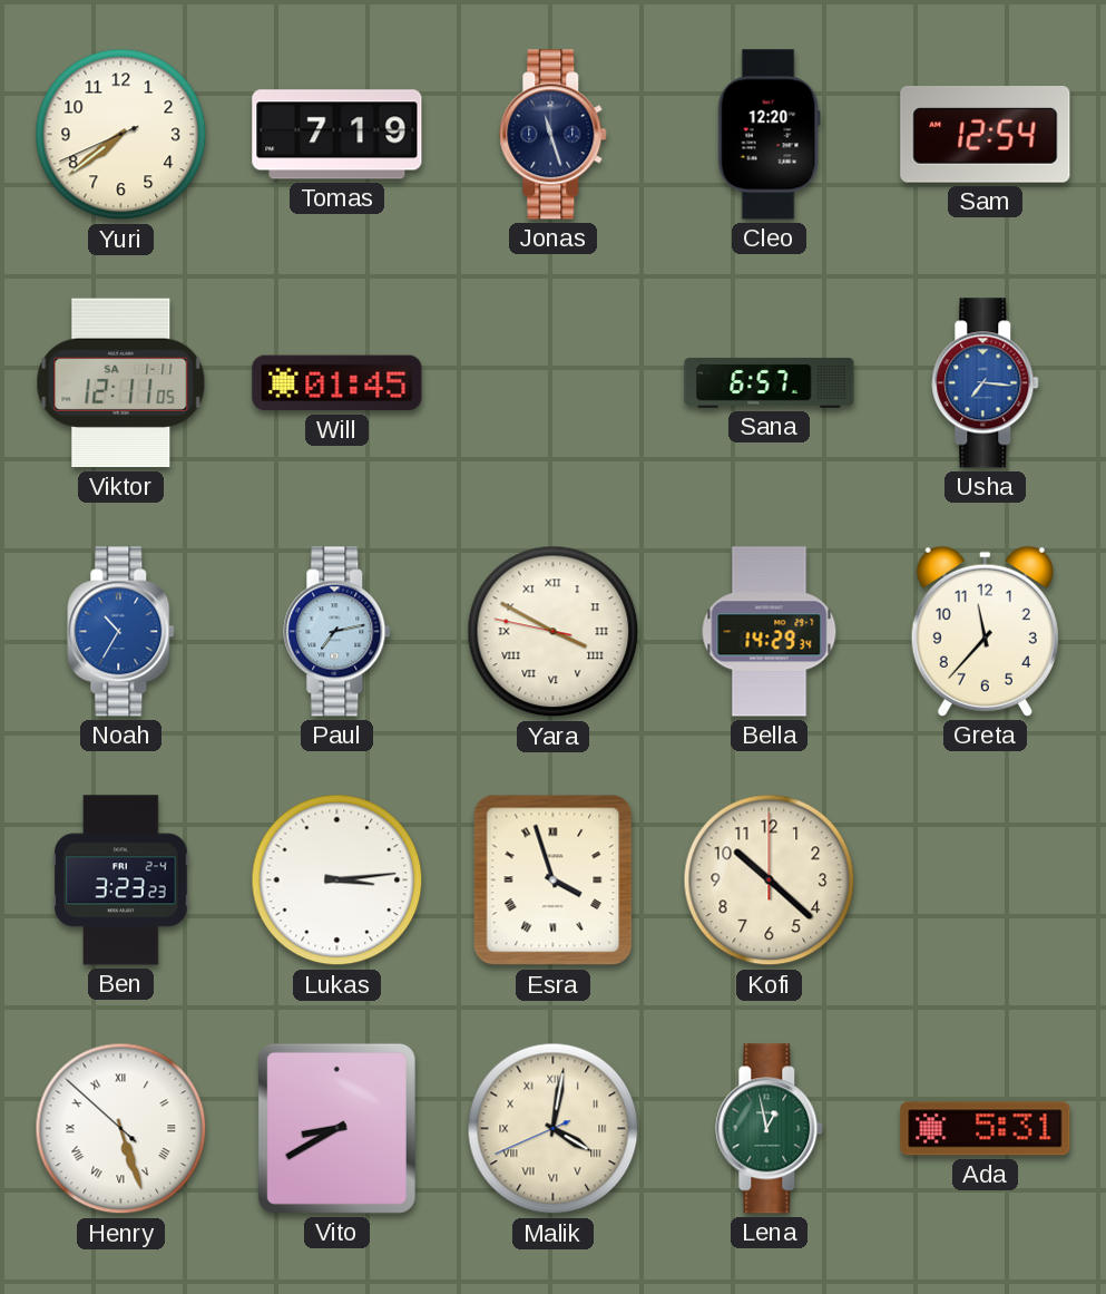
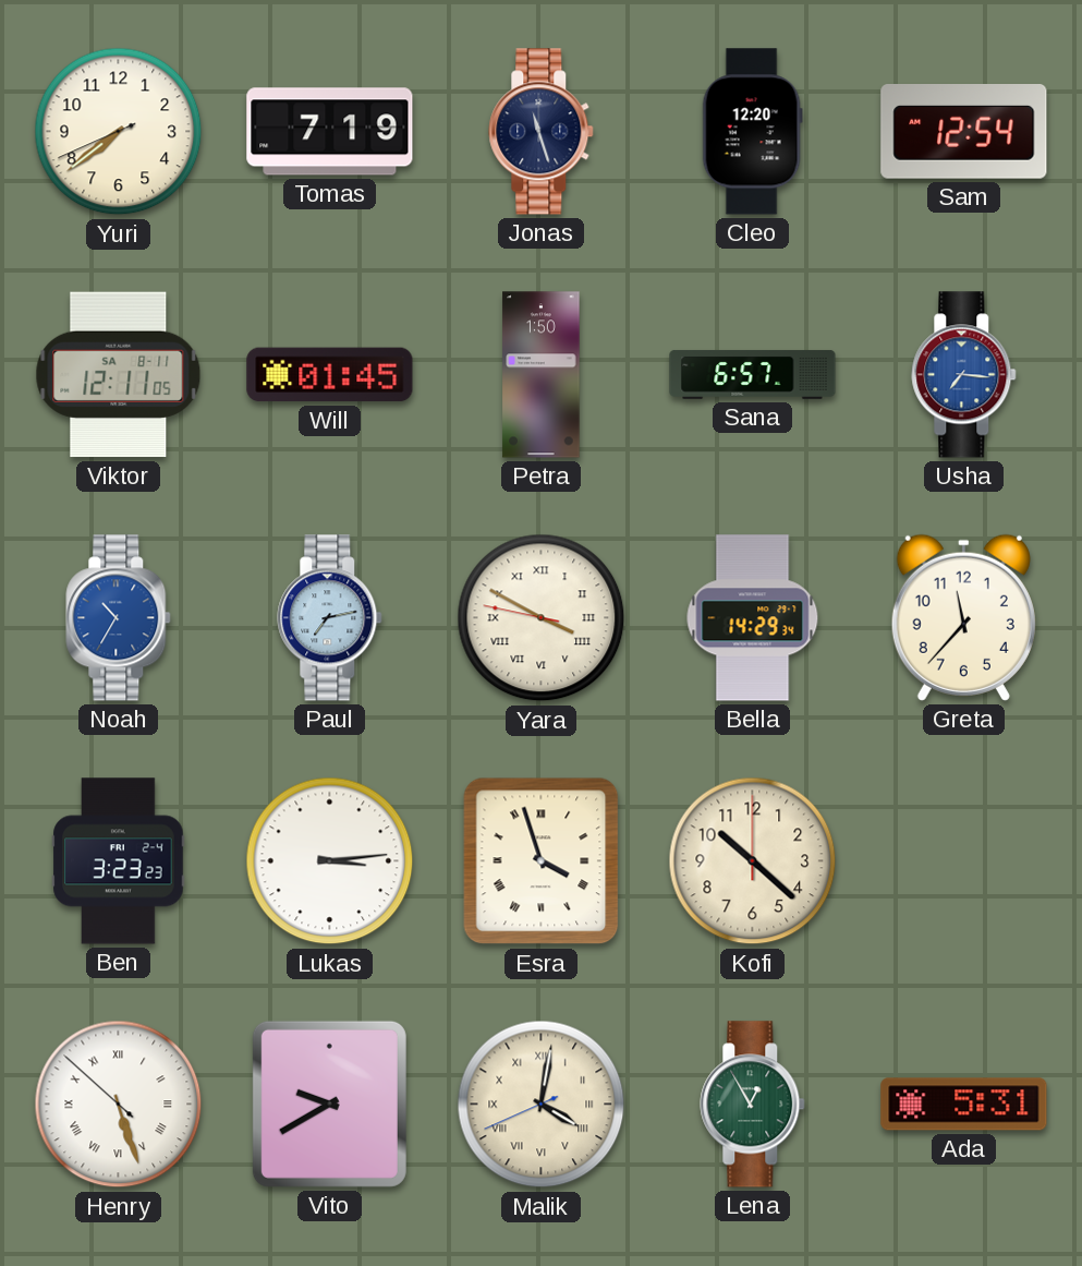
Viktor date: SA 1-11 -> SA 8-11 (119, 375)
Petra: none -> 1:50 (542, 375)
Vito: 8:40 -> 9:40 (329, 1104)
Lena: 12:58 -> 12:55 (753, 1105)
